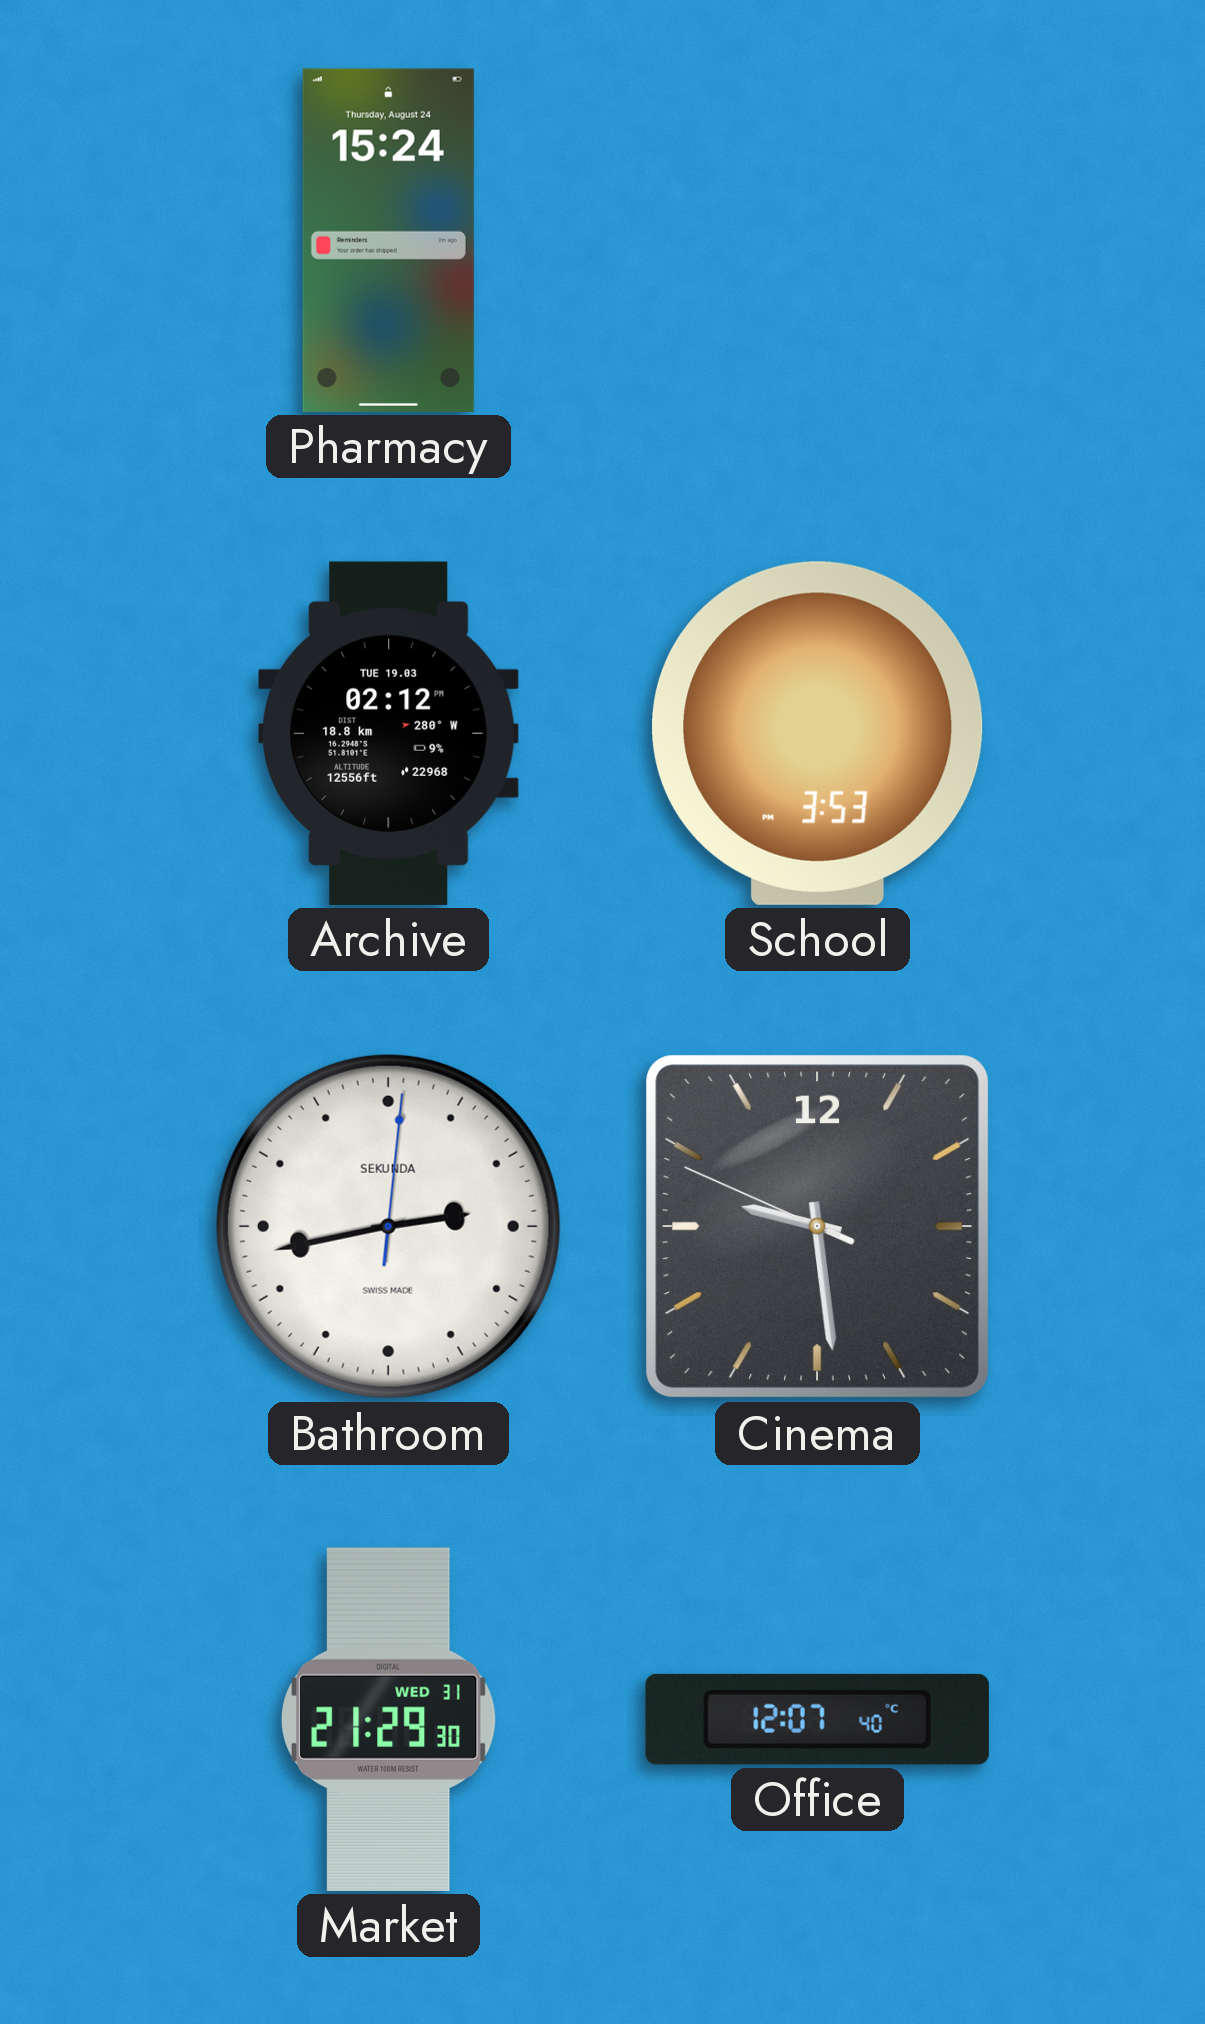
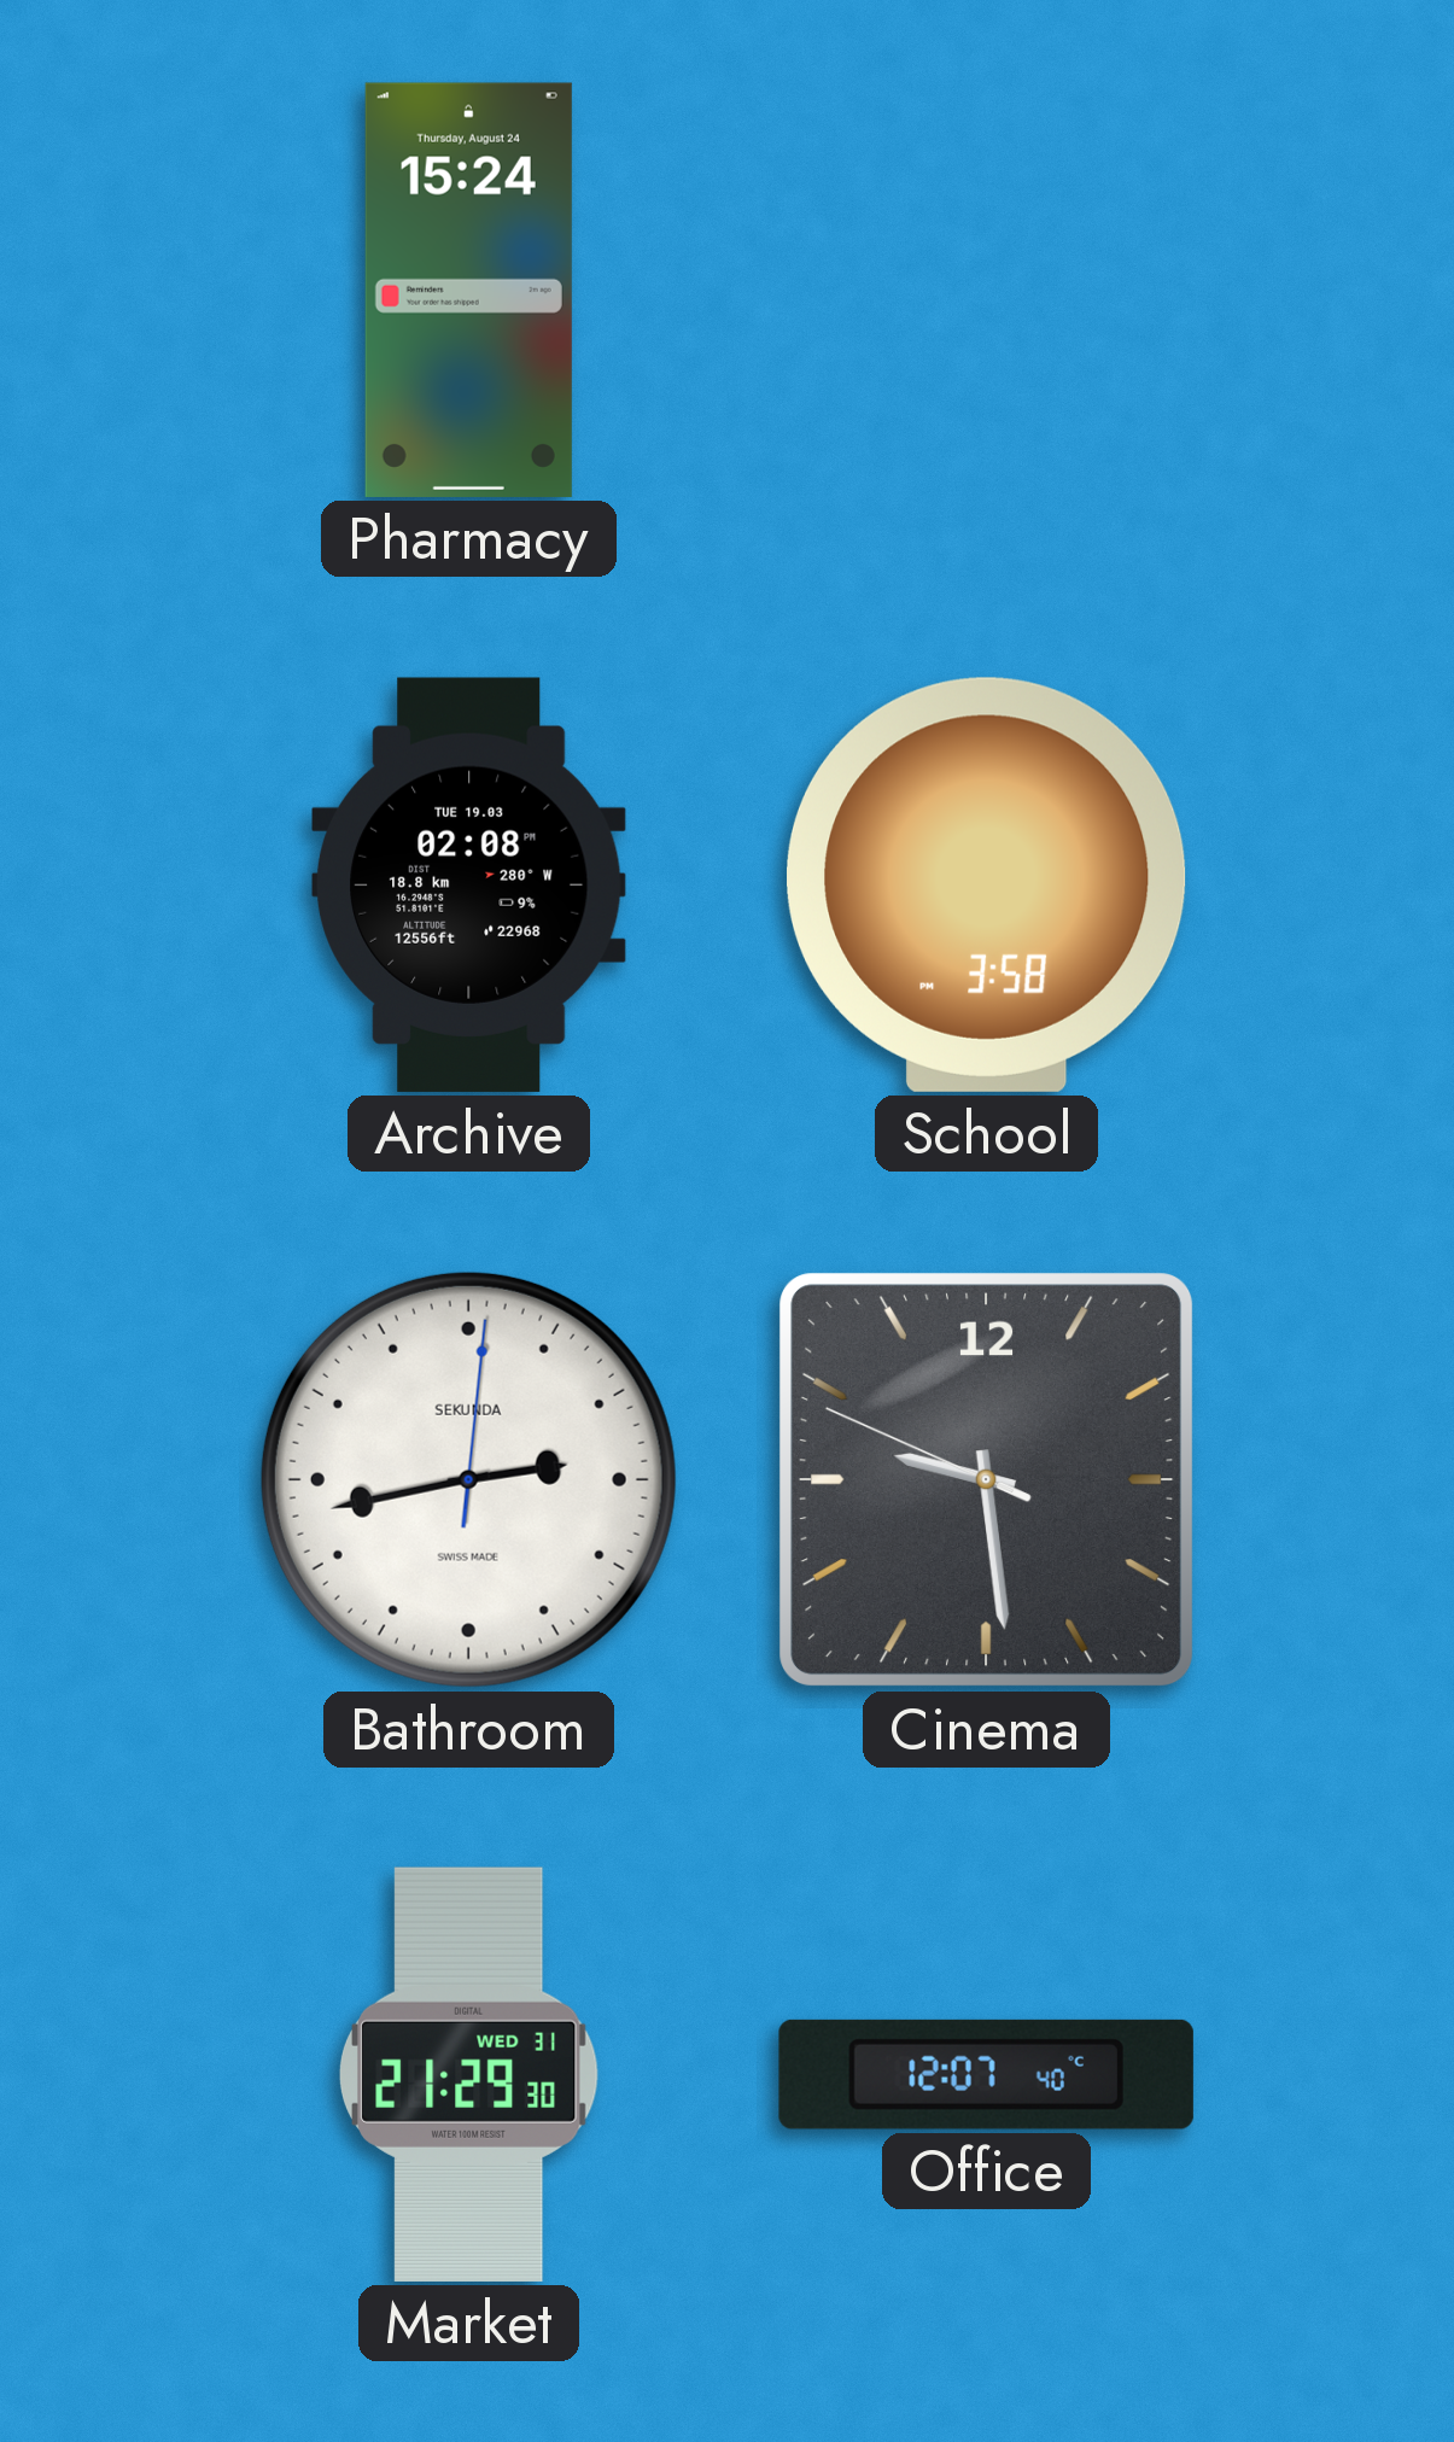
Archive: 02:12 -> 02:08 (468, 884)
School: 3:53 -> 3:58 (987, 884)
